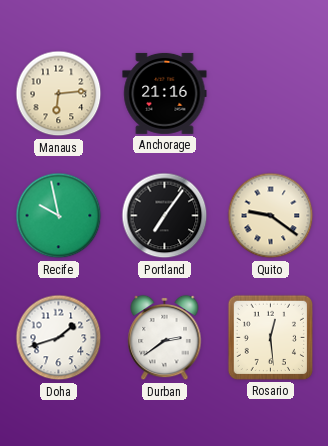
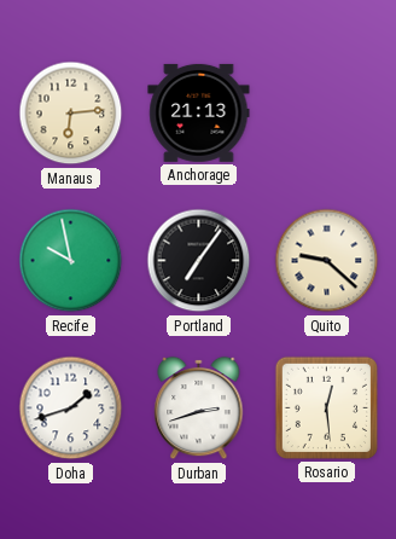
Anchorage: 21:16 -> 21:13 (199, 112)
Quito: 9:21 -> 9:22 (327, 261)
Durban: 2:39 -> 2:42 (199, 408)
